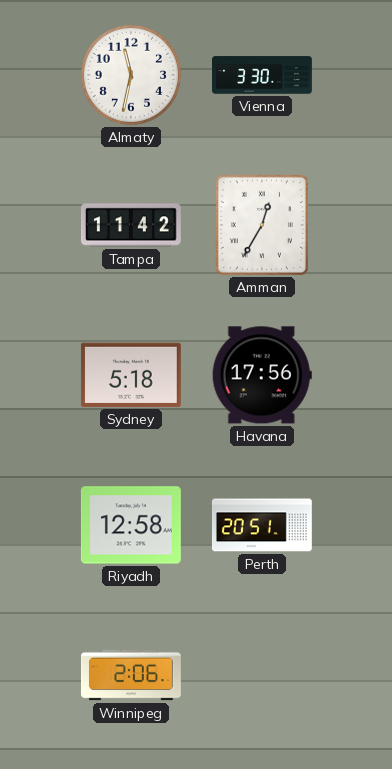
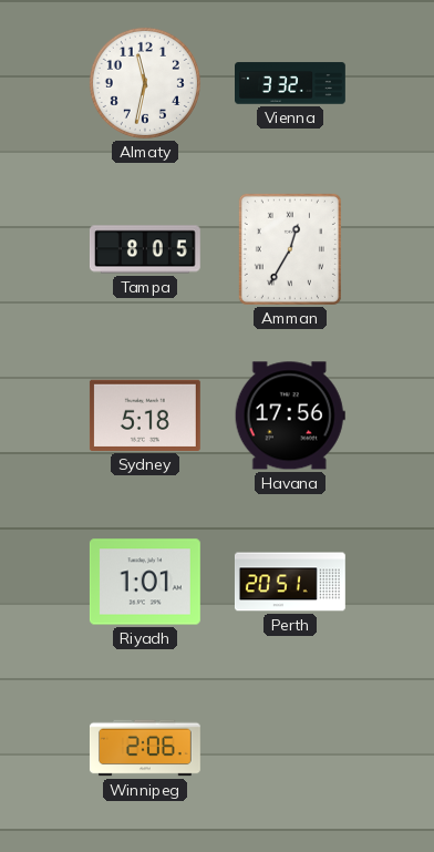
Vienna: 3:30 -> 3:32 (291, 83)
Tampa: 11:42 -> 8:05 (145, 249)
Riyadh: 12:58 -> 1:01 (145, 582)
